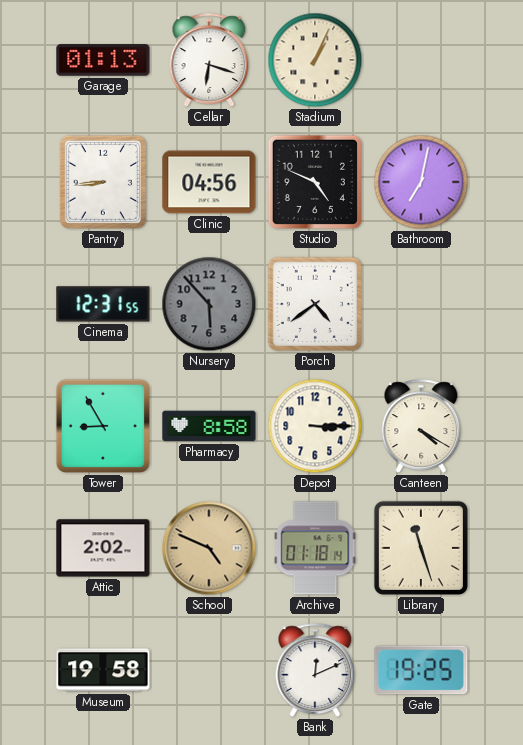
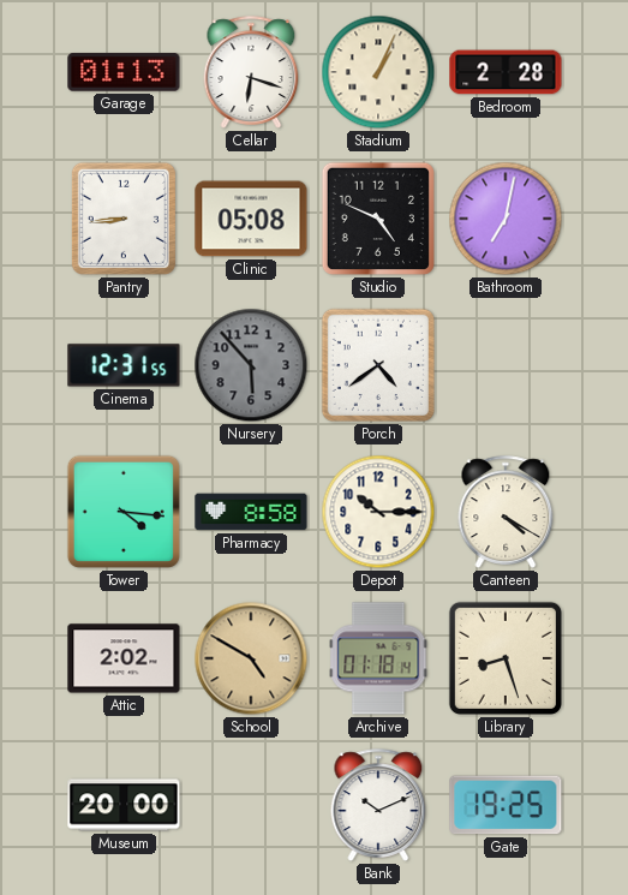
Bedroom: none -> 2:28 (506, 72)
Clinic: 04:56 -> 05:08 (251, 219)
Tower: 8:55 -> 4:16 (124, 512)
Depot: 3:15 -> 10:15 (378, 512)
School: 4:49 -> 4:50 (251, 658)
Library: 11:27 -> 8:27 (506, 658)
Museum: 19:58 -> 20:00 (124, 805)
Bank: 12:11 -> 10:11 (378, 805)
